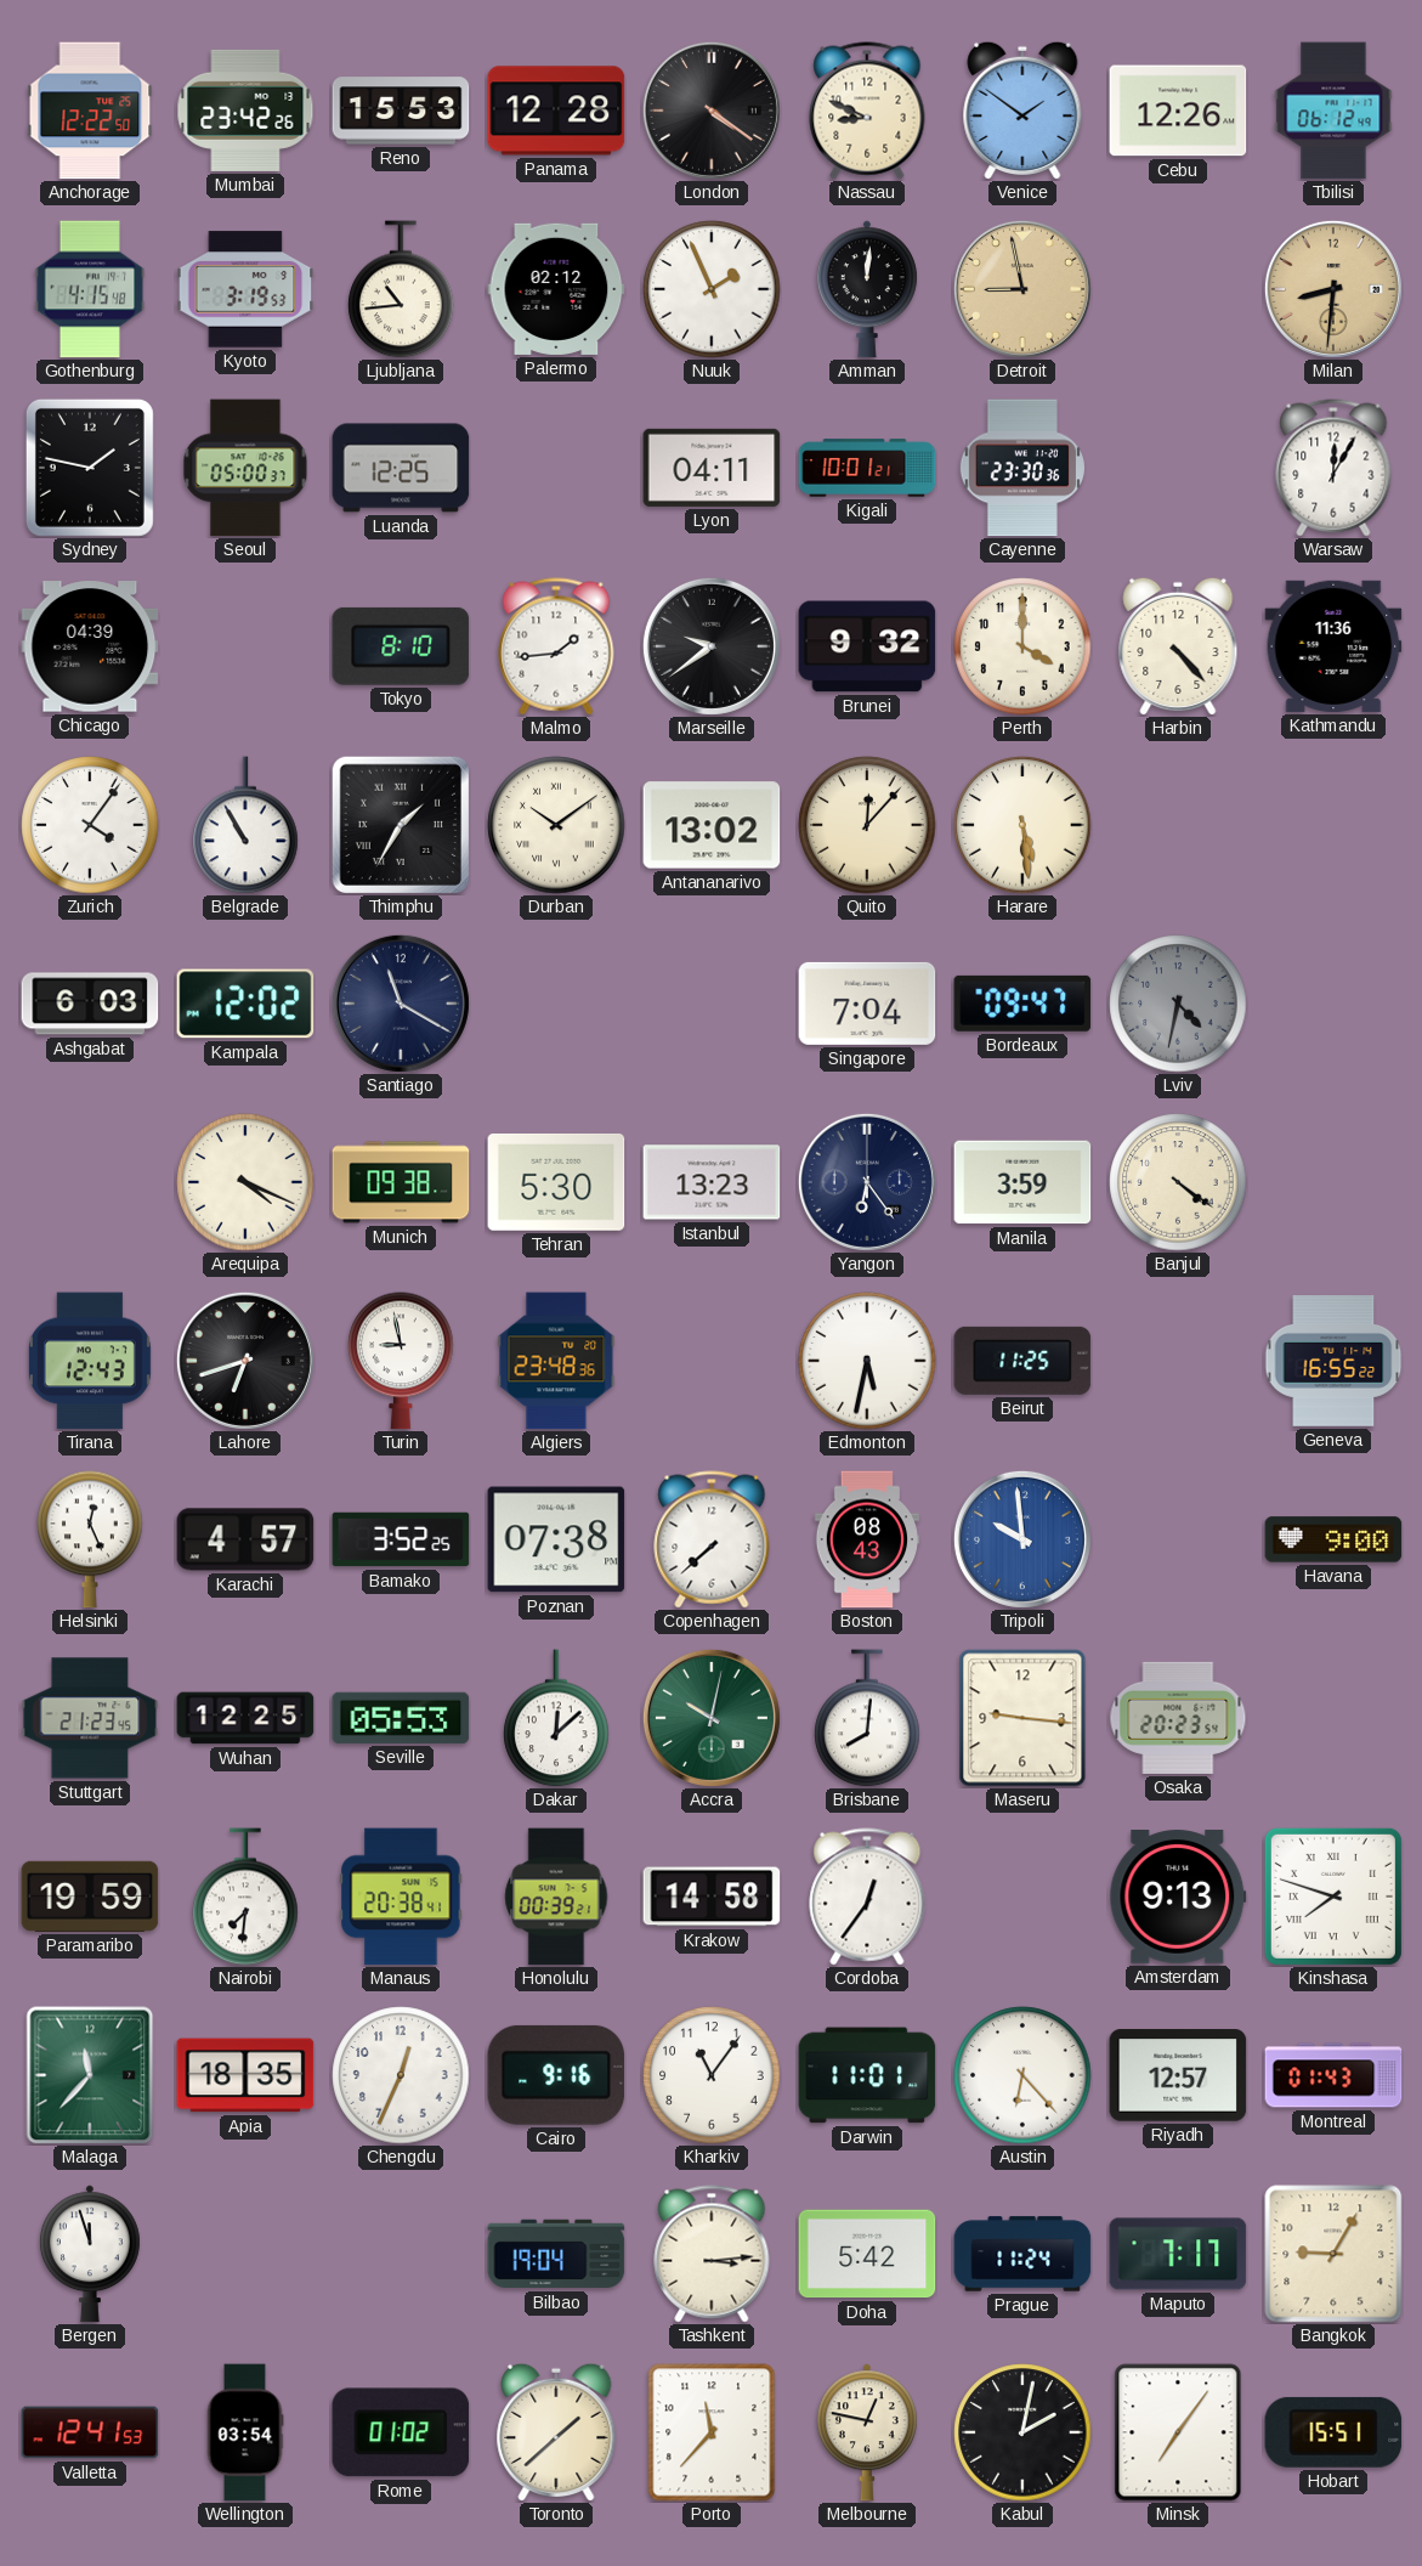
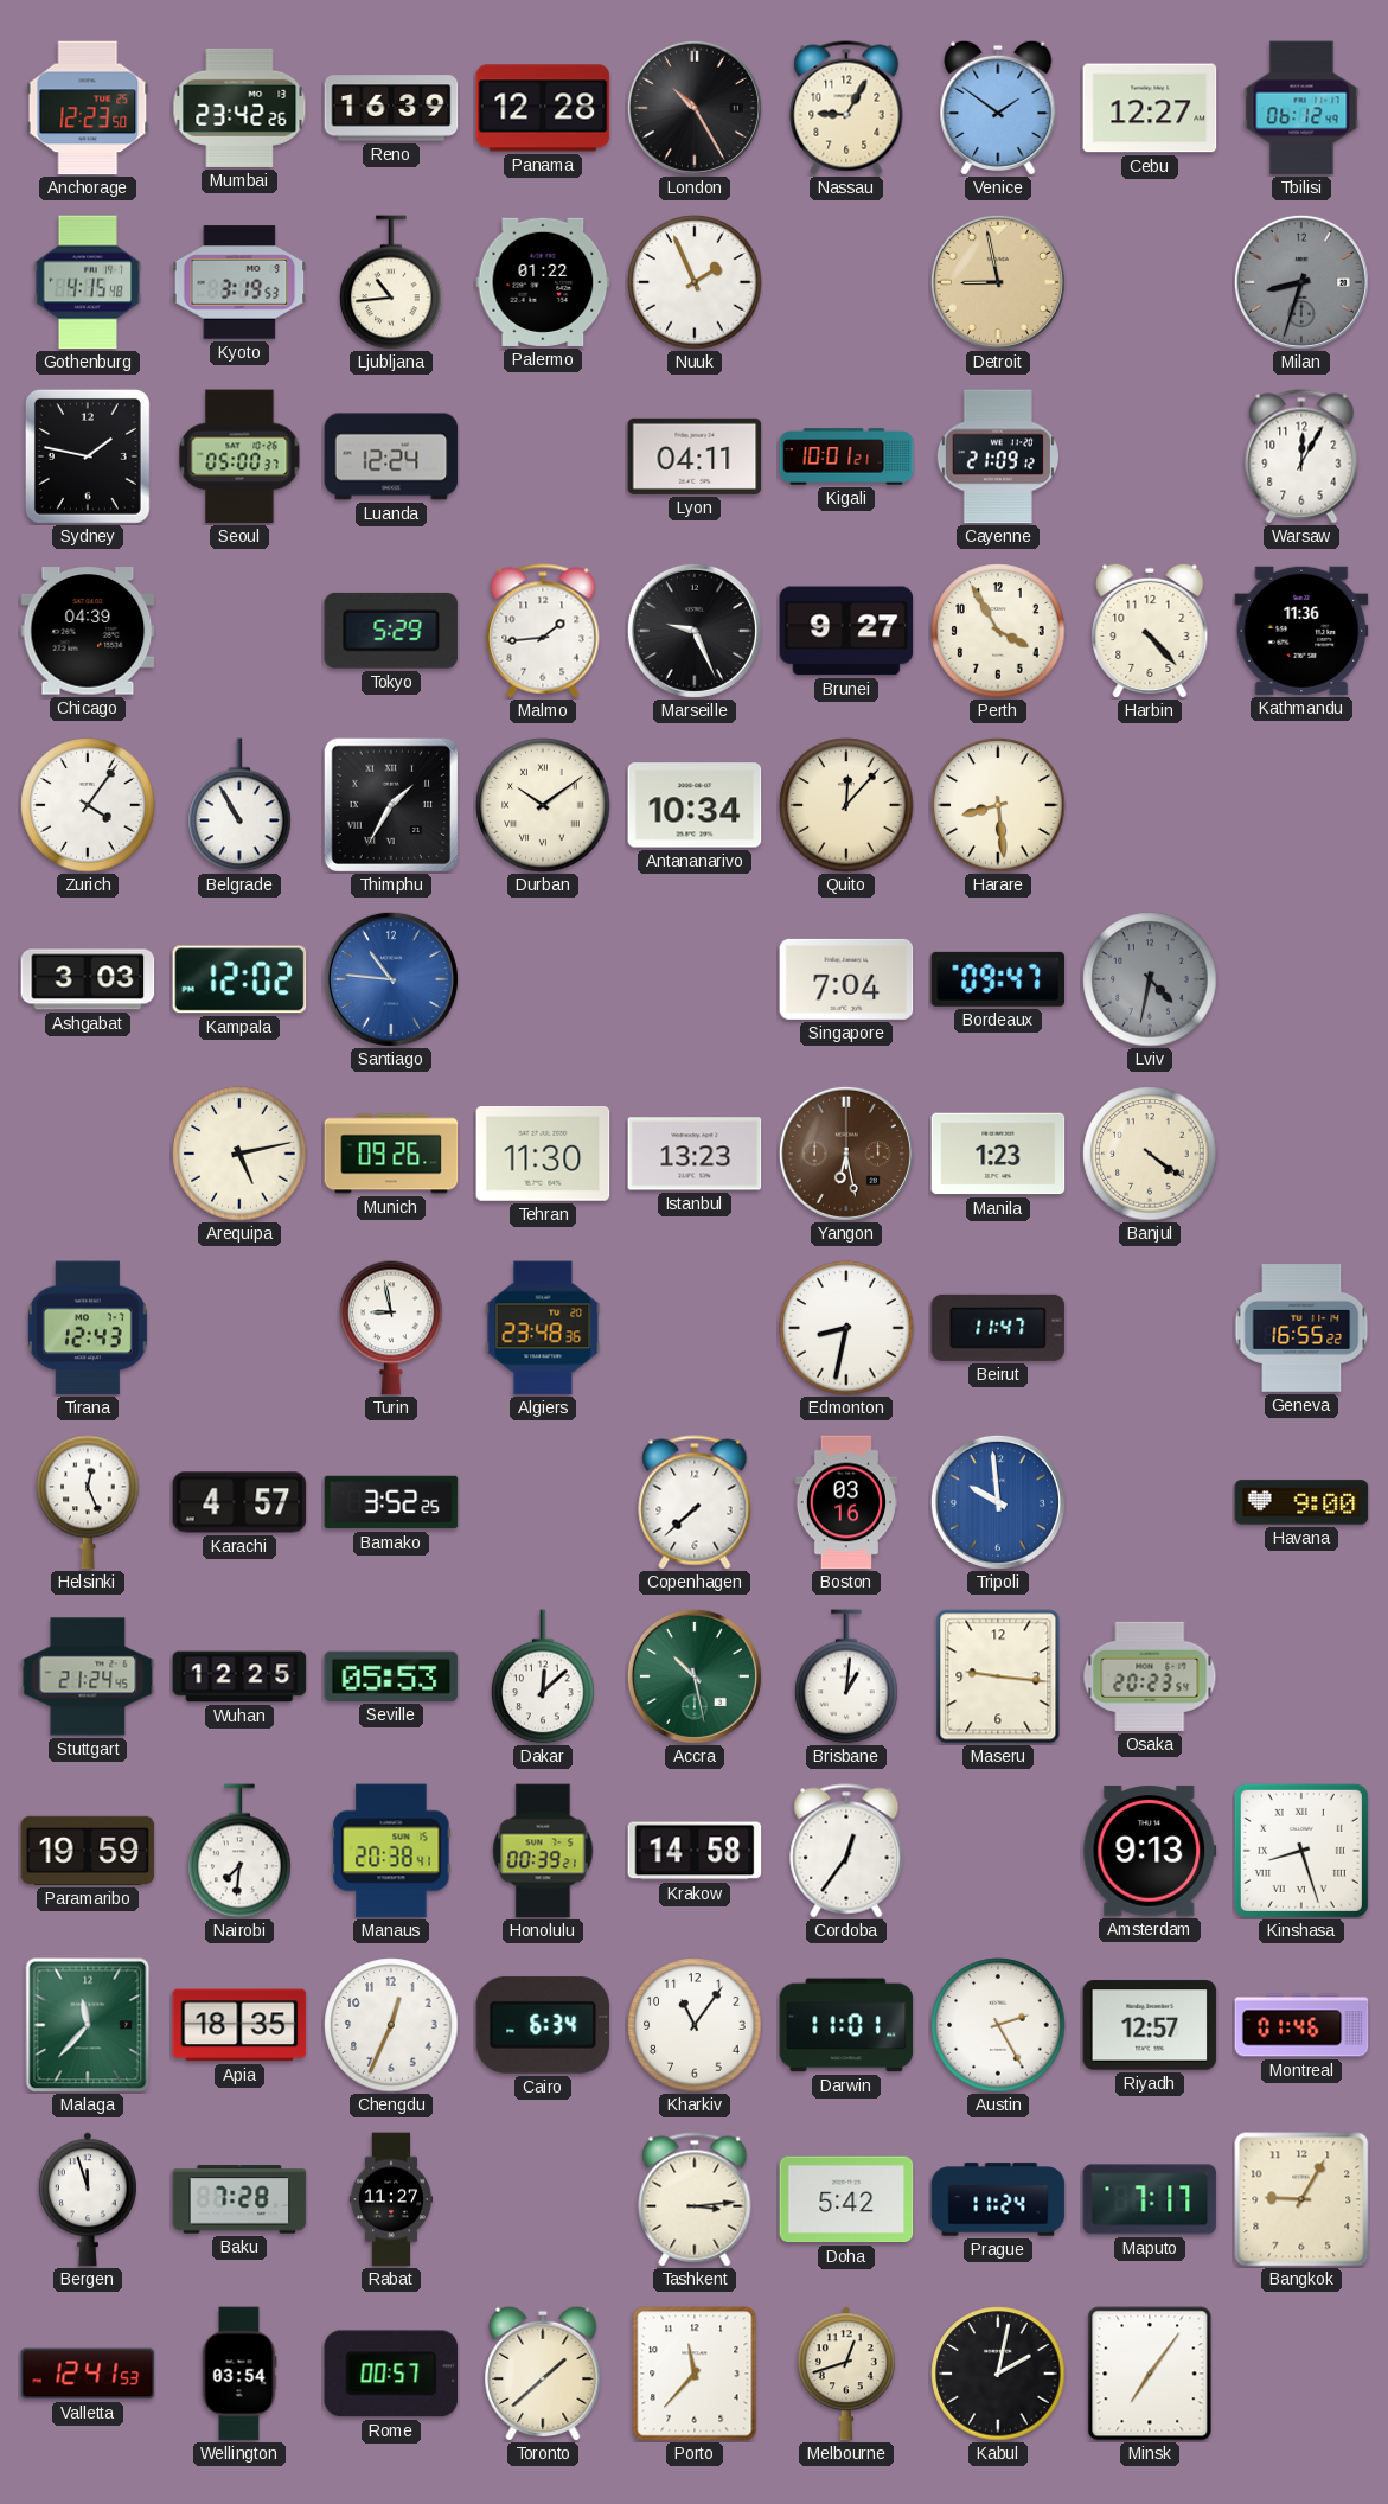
Anchorage: 12:22 -> 12:23 (88, 108)
Reno: 15:53 -> 16:39 (391, 108)
London: 4:21 -> 10:25 (695, 108)
Nassau: 8:49 -> 9:05 (846, 108)
Cebu: 12:26 -> 12:27 (1150, 108)
Palermo: 02:12 -> 01:22 (543, 282)
Amman: 12:01 -> none (867, 289)
Milan: 8:31 -> 8:33 (1301, 282)
Milan dial: champagne -> grey (1301, 282)
Luanda: 12:25 -> 12:24 (391, 456)
Cayenne: 23:30 -> 21:09 (998, 456)
Tokyo: 8:10 -> 5:29 (391, 631)
Marseille: 9:39 -> 9:26 (695, 631)
Brunei: 9:32 -> 9:27 (846, 631)
Perth: 4:00 -> 3:55 (998, 631)
Antananarivo: 13:02 -> 10:34 (695, 805)
Harare: 5:29 -> 8:29 (998, 805)
Ashgabat: 6:03 -> 3:03 (88, 979)
Santiago: 11:20 -> 10:46 (391, 979)
Santiago dial: navy -> blue (391, 979)
Arequipa: 4:19 -> 5:13 (239, 1154)
Munich: 09:38 -> 09:26 (391, 1154)
Tehran: 5:30 -> 11:30 (543, 1154)
Yangon: 6:24 -> 6:28 (846, 1154)
Yangon dial: navy -> brown (846, 1154)
Manila: 3:59 -> 1:23 (998, 1154)
Lahore: 6:42 -> none (245, 1361)
Edmonton: 5:32 -> 8:32 (846, 1328)
Beirut: 11:25 -> 11:47 (998, 1328)
Poznan: 07:38 -> none (556, 1539)
Boston: 08:43 -> 03:16 (846, 1502)
Stuttgart: 21:23 -> 21:24 (88, 1676)
Accra: 10:02 -> 10:28 (695, 1676)
Brisbane: 8:01 -> 1:01 (846, 1676)
Kinshasa: 7:48 -> 8:27 (1301, 1851)
Cairo: 9:16 -> 6:34 (543, 2025)
Austin: 6:23 -> 2:25 (998, 2025)
Montreal: 01:43 -> 01:46 (1301, 2025)
Baku: none -> 7:28 (239, 2199)
Rabat: none -> 11:27 (391, 2199)
Bilbao: 19:04 -> none (556, 2254)
Rome: 01:02 -> 00:57 (391, 2374)
Melbourne: 12:47 -> 12:42 (846, 2374)
Hobart: 15:51 -> none (1333, 2432)
